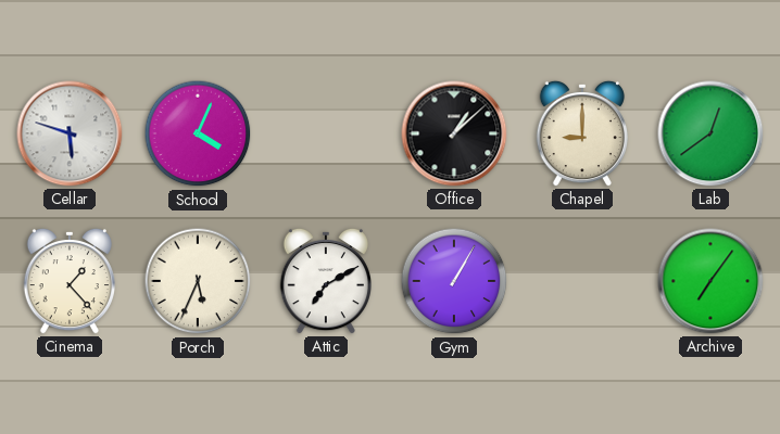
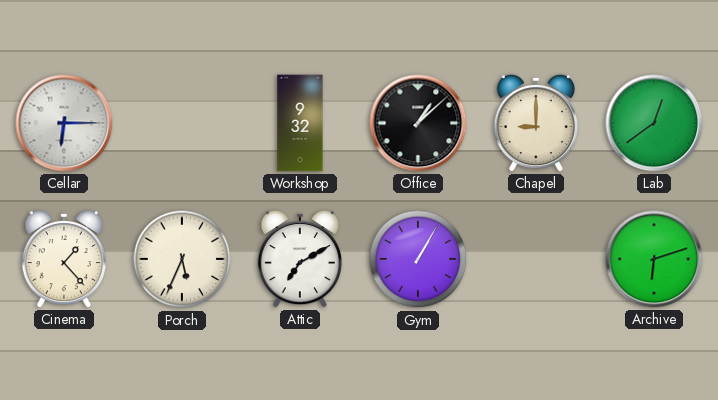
Cellar: 5:48 -> 6:15 (64, 123)
School: 4:04 -> none (198, 133)
Workshop: none -> 9:32 (300, 123)
Archive: 7:06 -> 6:12 (654, 259)
